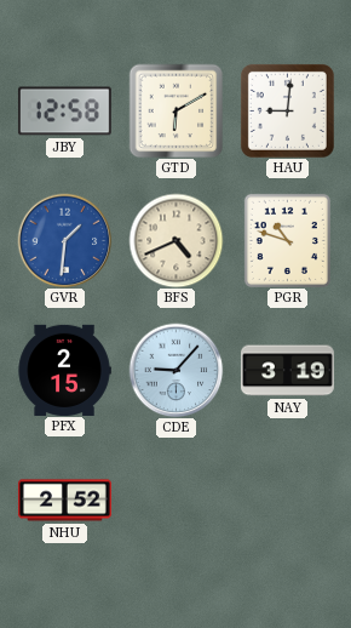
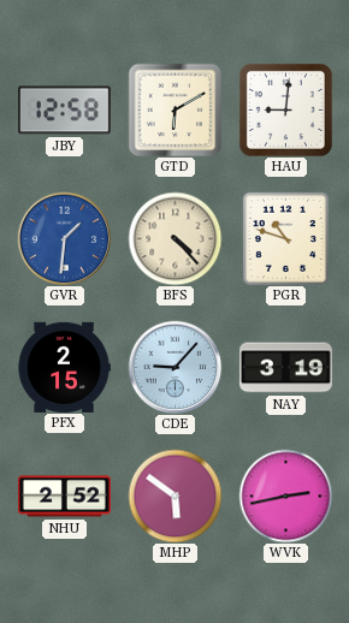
BFS: 4:41 -> 4:23 (174, 238)
MHP: none -> 5:51 (174, 496)
WVK: none -> 2:43 (285, 496)
